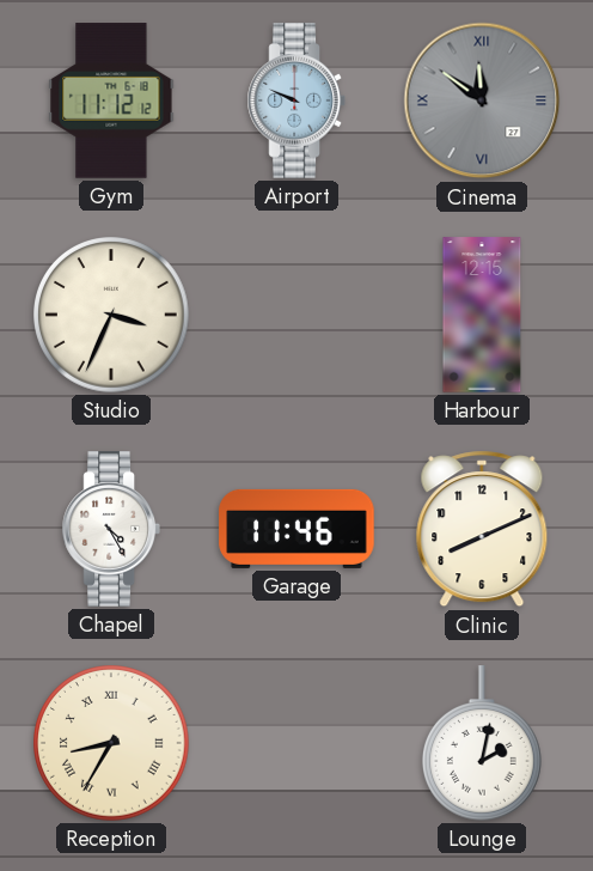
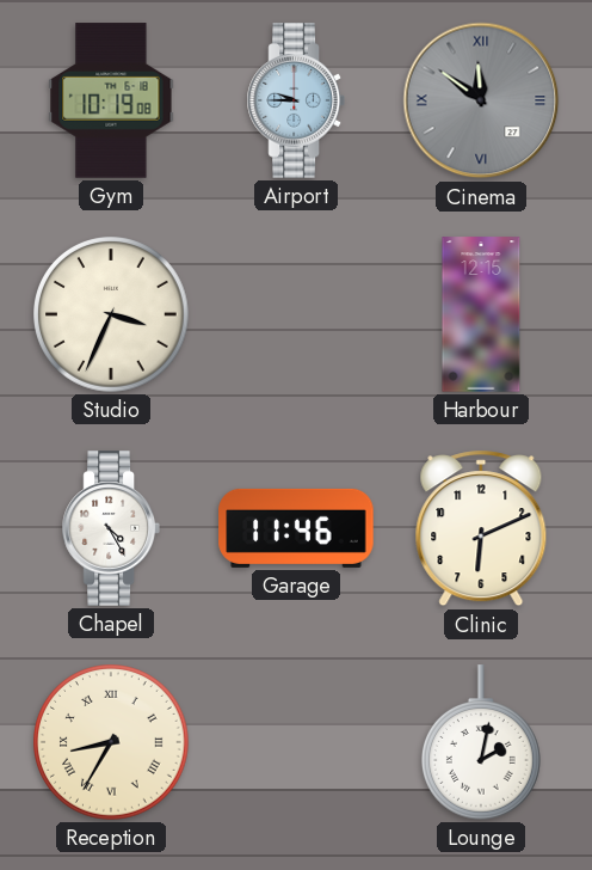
Gym: 11:12 -> 10:19 (111, 100)
Airport: 9:49 -> 9:45 (296, 100)
Clinic: 8:11 -> 6:11 (481, 528)
